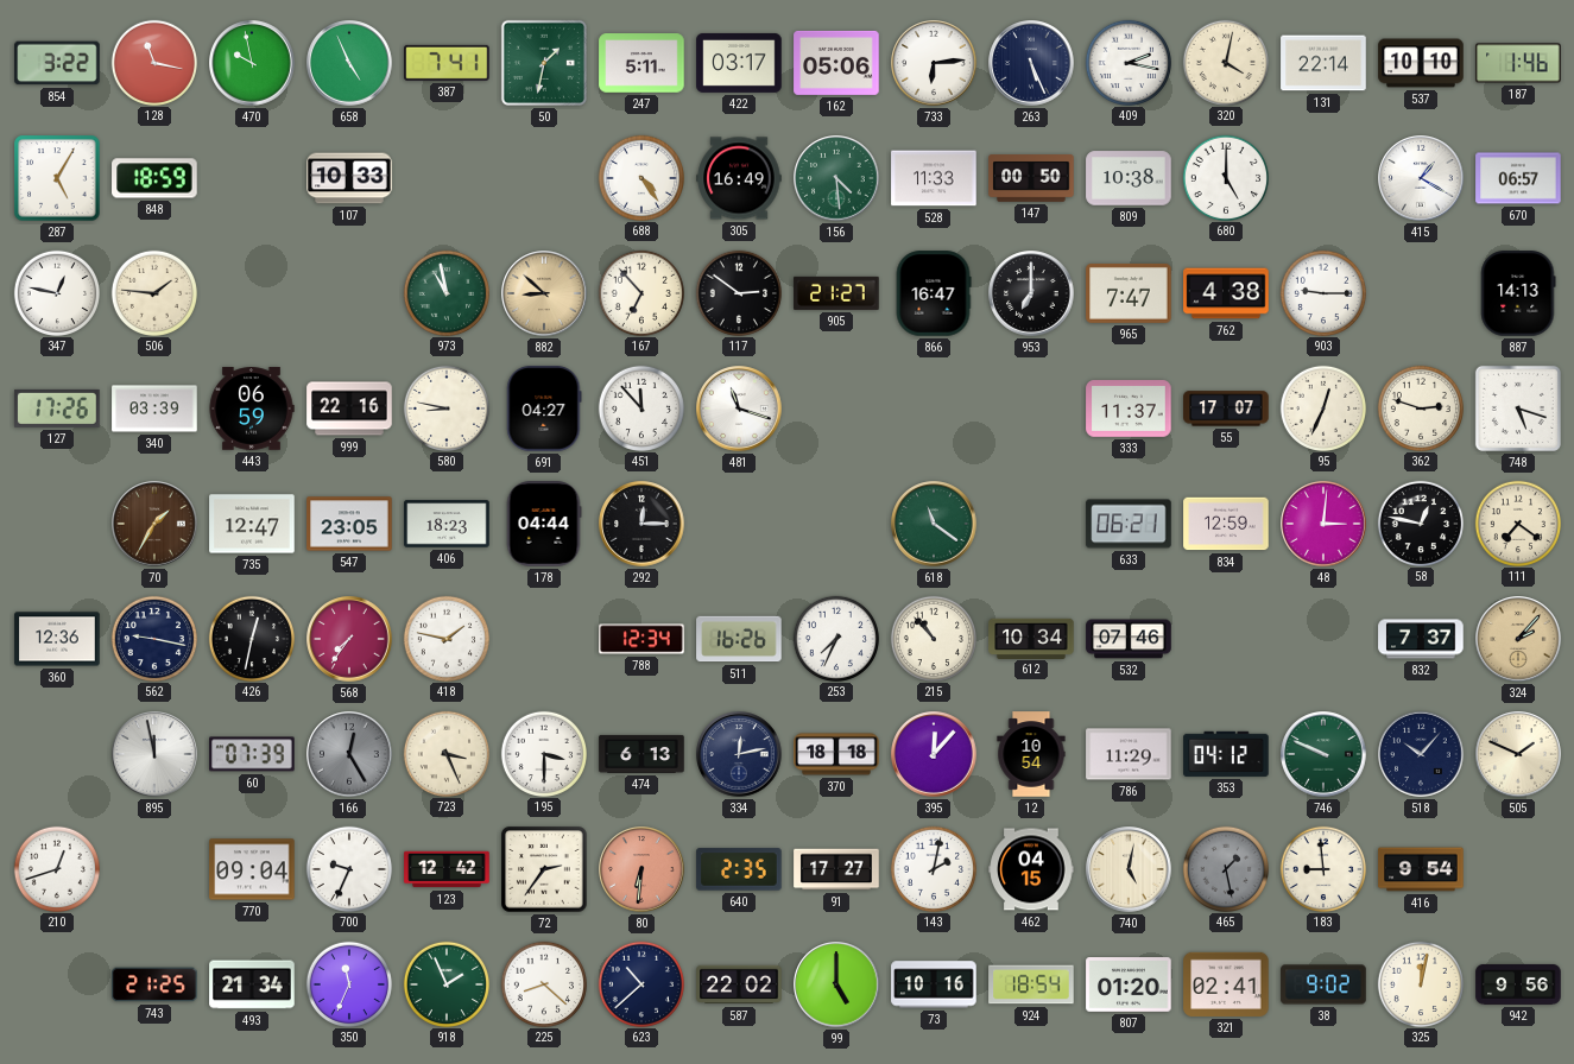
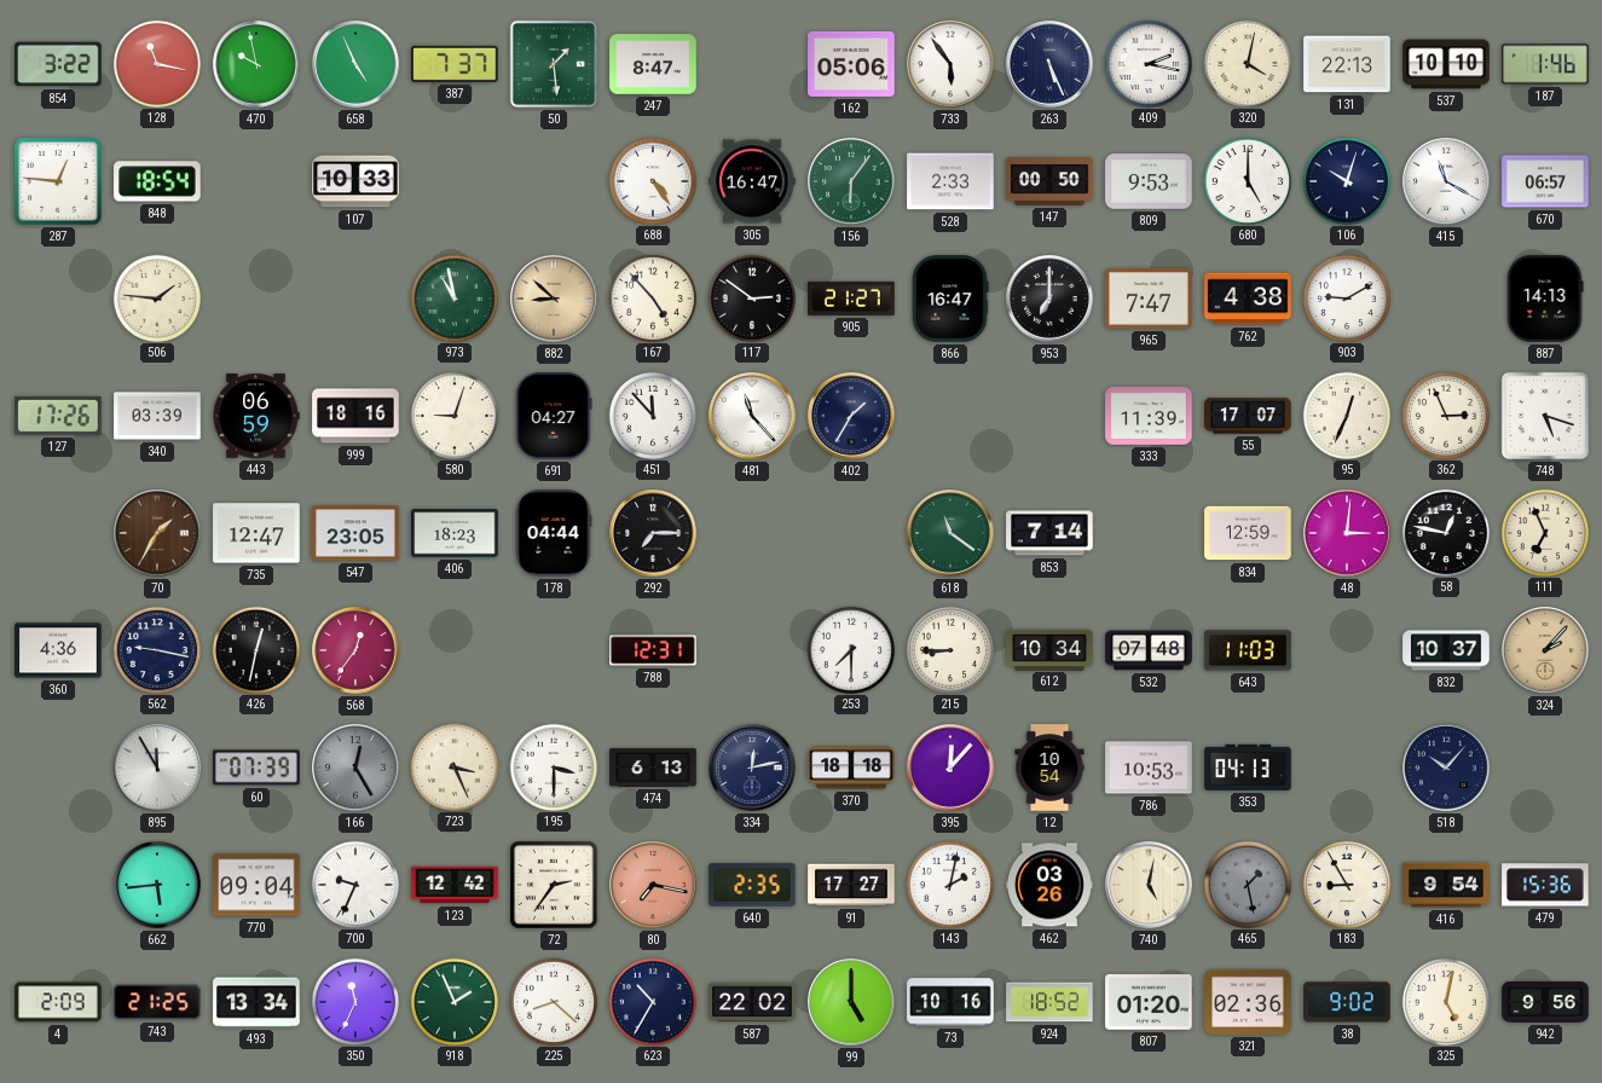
387: 7:41 -> 7:37 (455, 64)
50: 1:32 -> 1:29 (554, 64)
247: 5:11 -> 8:47 (653, 64)
422: 03:17 -> none (739, 63)
733: 6:14 -> 5:54 (950, 64)
131: 22:14 -> 22:13 (1347, 64)
287: 5:05 -> 12:46 (58, 181)
848: 18:59 -> 18:54 (157, 181)
305: 16:49 -> 16:47 (752, 181)
156: 4:29 -> 6:06 (851, 181)
528: 11:33 -> 2:33 (950, 181)
809: 10:38 -> 9:53 (1149, 181)
106: none -> 10:03 (1346, 180)
415: 1:20 -> 11:20 (1446, 181)
347: 12:47 -> none (56, 292)
167: 6:53 -> 4:53 (652, 297)
903: 9:15 -> 9:10 (1346, 297)
999: 22:16 -> 18:16 (355, 416)
580: 8:47 -> 9:03 (453, 415)
481: 11:18 -> 11:23 (752, 416)
402: none -> 1:35 (851, 416)
333: 11:37 -> 11:39 (1149, 417)
362: 2:48 -> 2:56 (1445, 415)
292: 12:15 -> 7:15 (653, 533)
853: none -> 7:14 (1049, 533)
633: 06:21 -> none (1129, 524)
111: 7:21 -> 6:56 (1544, 532)
360: 12:36 -> 4:36 (58, 650)
568: 7:36 -> 12:36 (355, 650)
418: 1:47 -> none (445, 638)
788: 12:34 -> 12:31 (653, 650)
511: 16:26 -> none (739, 639)
253: 7:34 -> 7:30 (850, 649)
215: 10:53 -> 8:45 (949, 649)
532: 07:46 -> 07:48 (1149, 650)
643: none -> 11:03 (1248, 650)
832: 7:37 -> 10:37 (1446, 650)
895: 11:58 -> 11:55 (157, 768)
786: 11:29 -> 10:53 (1149, 768)
353: 04:12 -> 04:13 (1248, 768)
746: 9:49 -> none (1323, 754)
505: 1:49 -> none (1518, 754)
210: 12:42 -> none (56, 868)
662: none -> 5:44 (157, 885)
80: 6:31 -> 7:17 (653, 885)
462: 04:15 -> 03:26 (1049, 885)
183: 8:59 -> 8:55 (1346, 884)
479: none -> 15:36 (1545, 885)
4: none -> 2:09 (58, 1002)
493: 21:34 -> 13:34 (256, 1002)
623: 10:38 -> 10:35 (652, 1001)
924: 18:54 -> 18:52 (1049, 1002)
321: 02:41 -> 02:36 (1248, 1002)
325: 12:02 -> 5:02 (1445, 1001)
